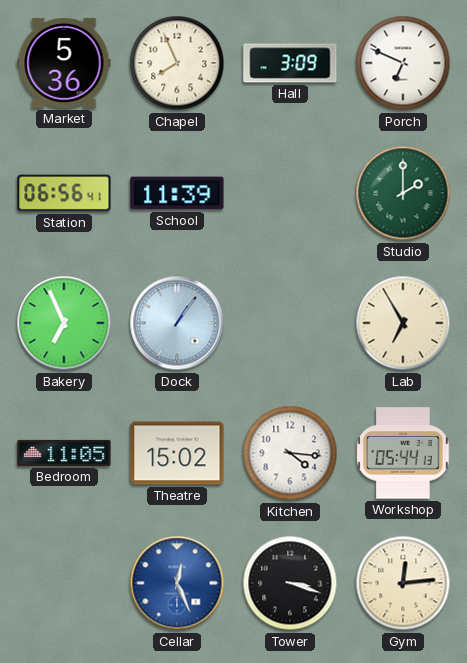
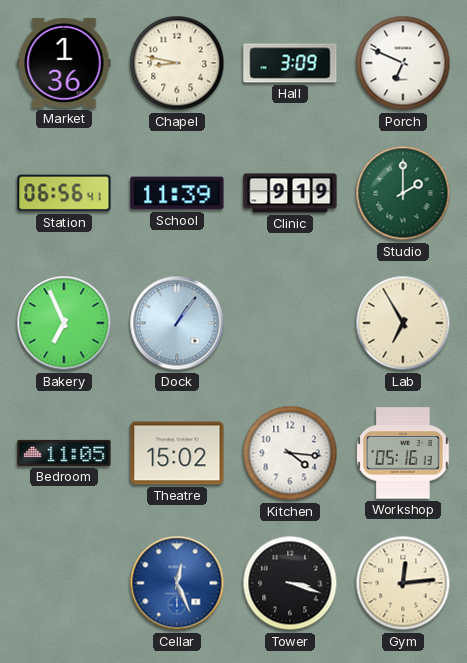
Market: 5:36 -> 1:36 (64, 63)
Chapel: 7:56 -> 8:47 (177, 63)
Clinic: none -> 9:19 (290, 193)
Workshop: 05:44 -> 05:16 (403, 453)
